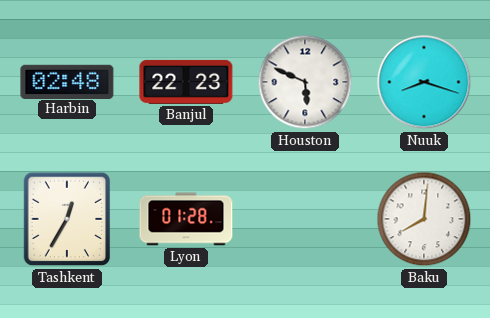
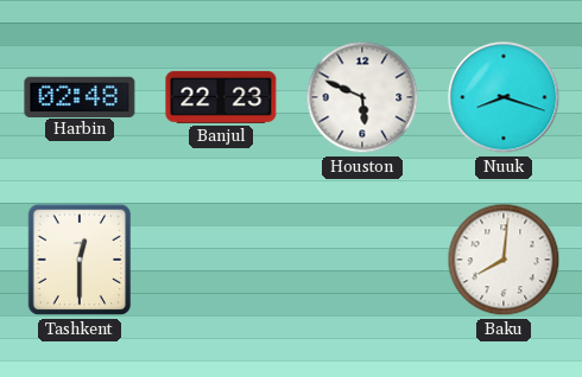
Tashkent: 12:35 -> 12:30 (80, 260)
Lyon: 01:28 -> none (186, 219)
